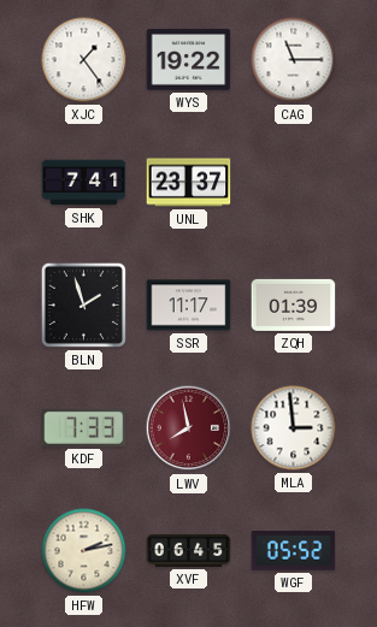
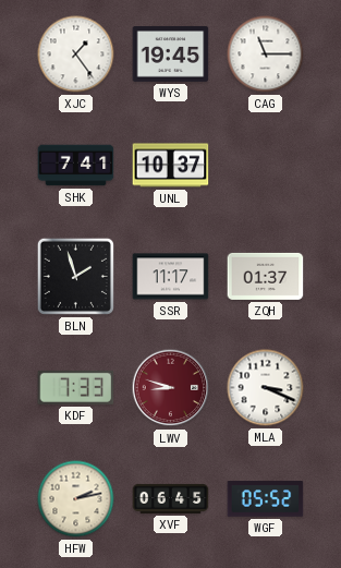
WYS: 19:22 -> 19:45 (171, 55)
UNL: 23:37 -> 10:37 (171, 166)
ZQH: 01:39 -> 01:37 (266, 276)
LWV: 7:58 -> 8:48 (171, 388)
MLA: 2:59 -> 3:19 (266, 388)
